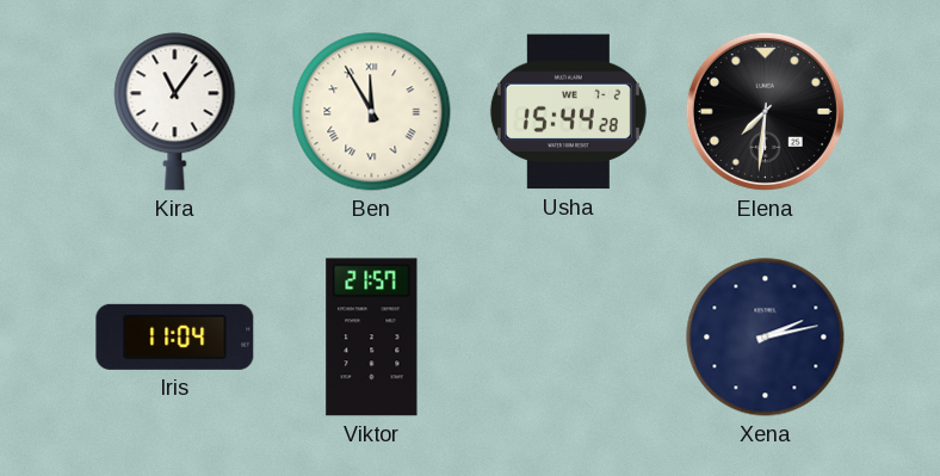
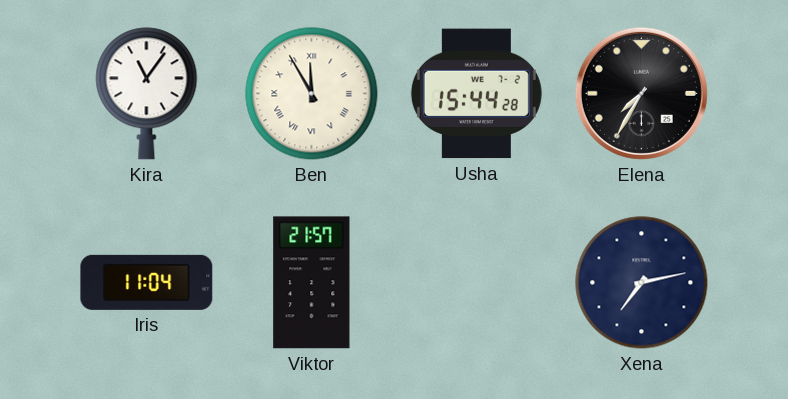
Elena: 7:31 -> 7:35 (641, 93)
Xena: 2:13 -> 7:13 (642, 283)
